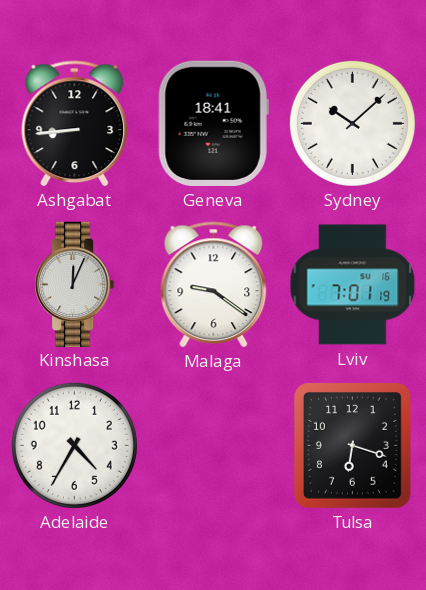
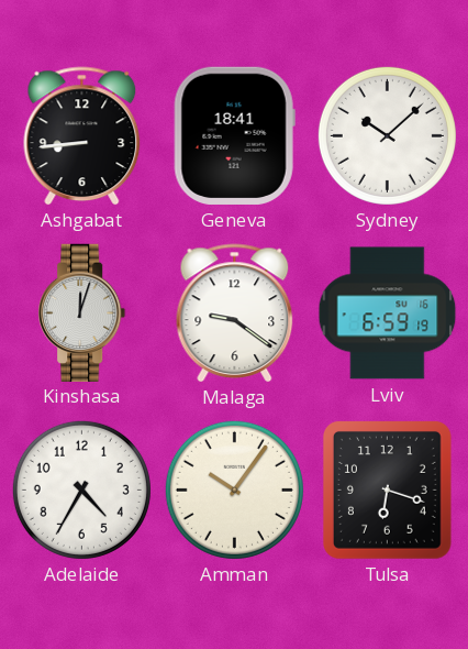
Kinshasa: 12:04 -> 12:03 (82, 312)
Lviv: 7:01 -> 6:59 (388, 313)
Amman: none -> 10:06 (234, 490)
